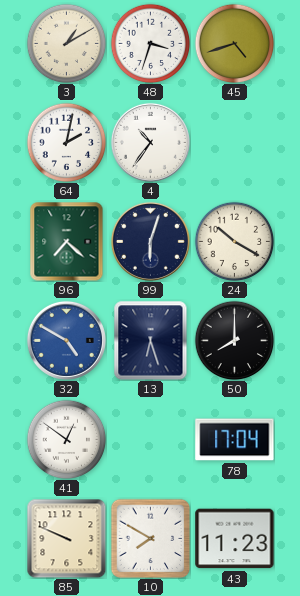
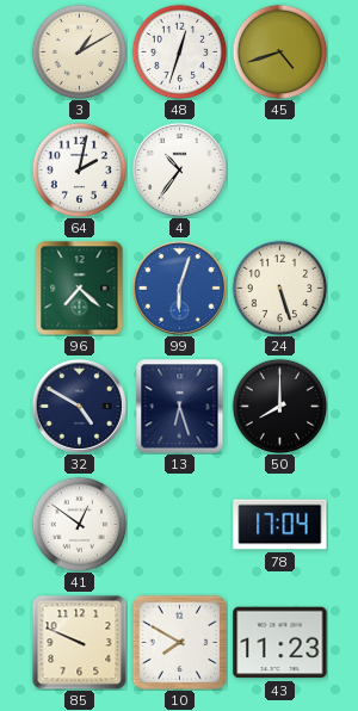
48: 3:33 -> 12:33 (179, 51)
99 dial: navy -> blue (179, 288)
24: 10:20 -> 5:27 (279, 288)
32 dial: blue -> navy (79, 406)
